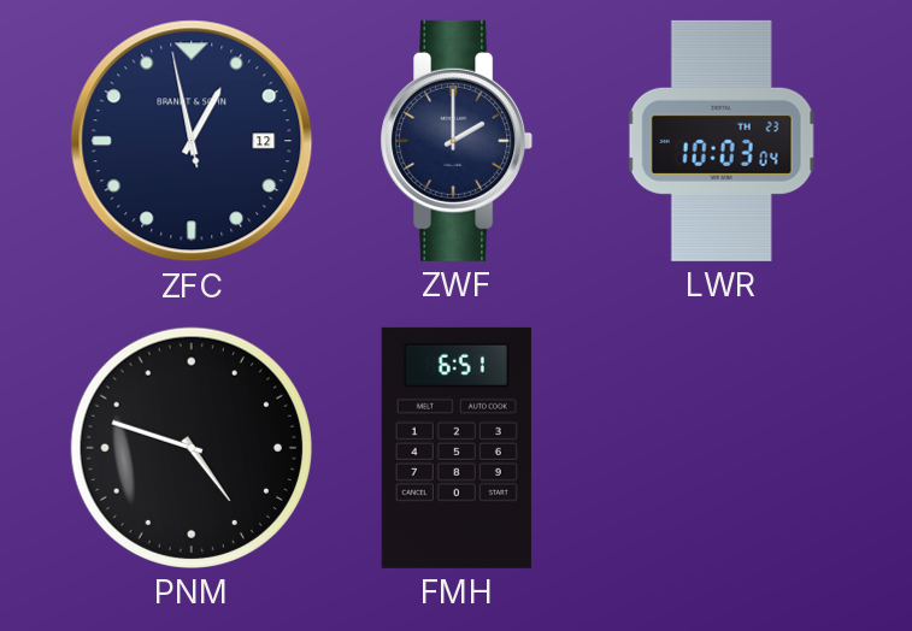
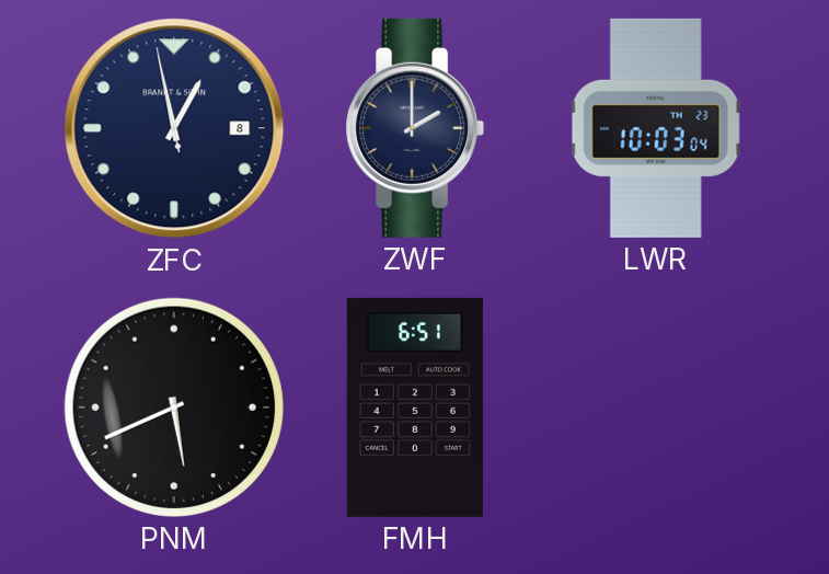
ZFC date: 12 -> 8 (174, 128)
PNM: 4:48 -> 5:41 (174, 407)
